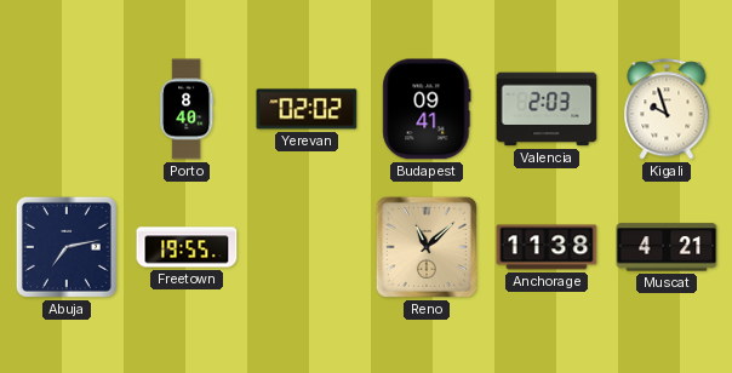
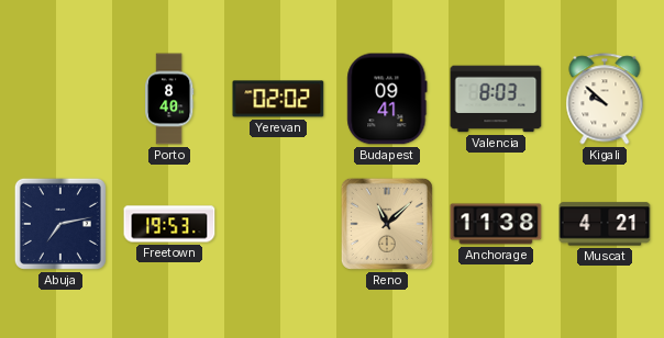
Valencia: 2:03 -> 8:03 (496, 99)
Kigali: 9:57 -> 9:52 (605, 99)
Freetown: 19:55 -> 19:53 (169, 224)
